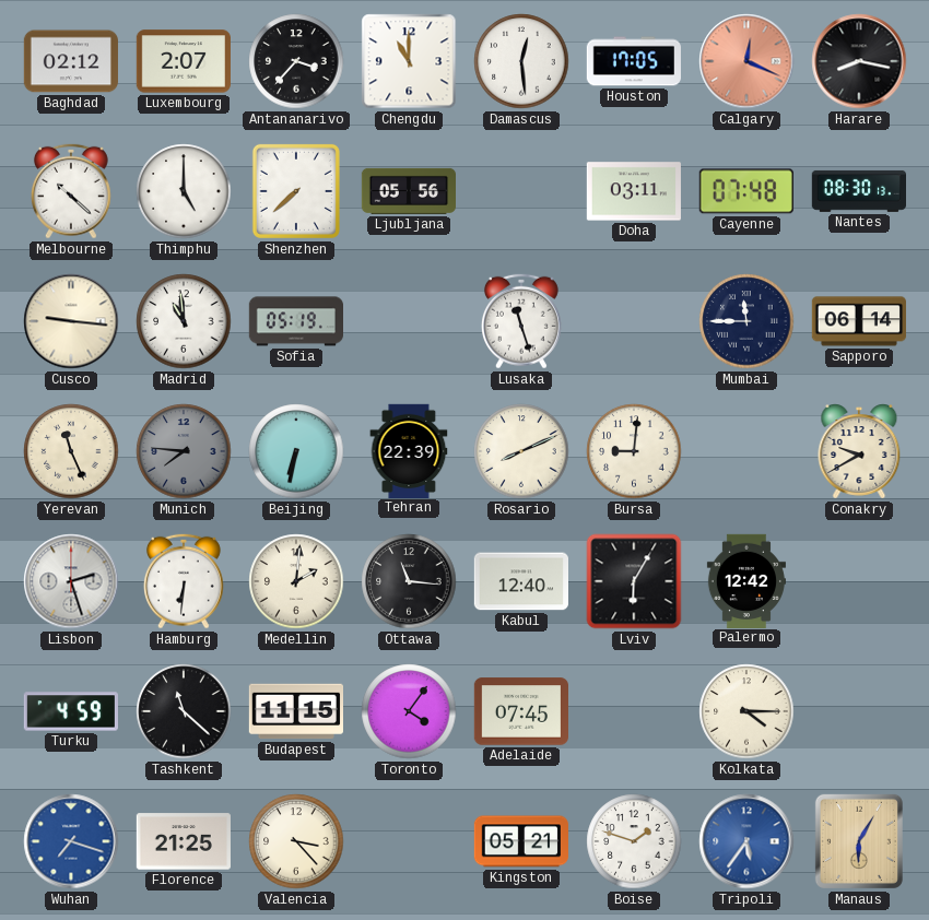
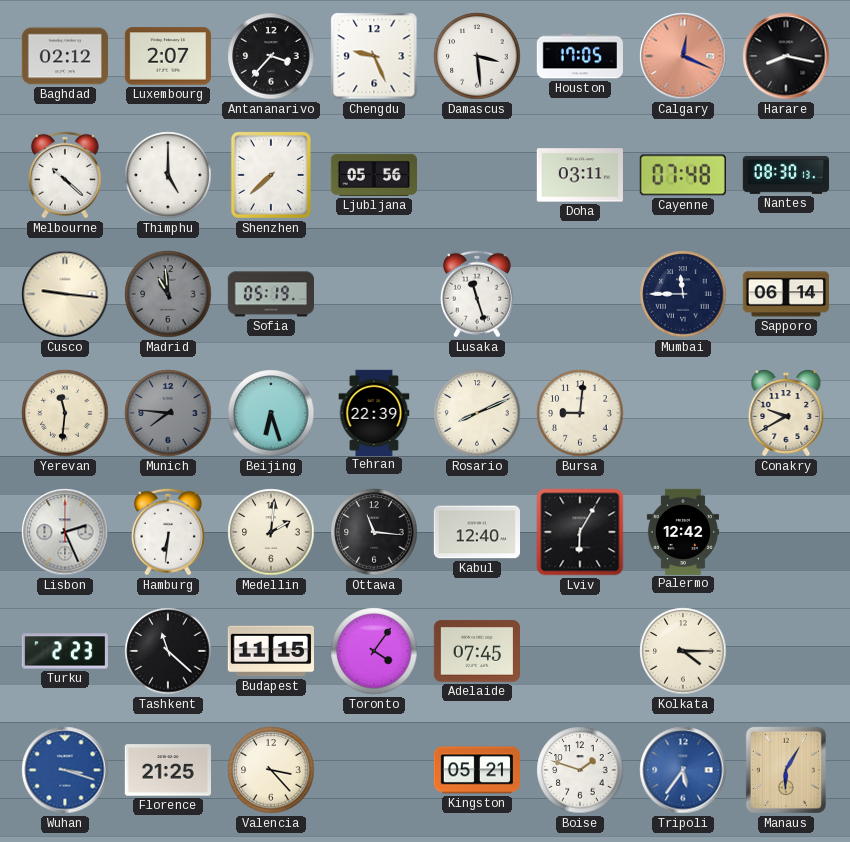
Chengdu: 11:00 -> 9:26 (374, 56)
Damascus: 12:29 -> 3:29 (477, 56)
Madrid dial: white -> grey (168, 294)
Yerevan: 11:26 -> 11:31 (65, 413)
Beijing: 6:32 -> 6:27 (271, 413)
Lisbon: 2:27 -> 2:26 (65, 532)
Turku: 4:59 -> 2:23 (64, 651)
Wuhan: 7:18 -> 3:18 (65, 770)
